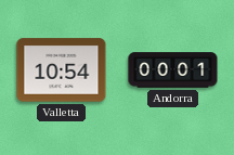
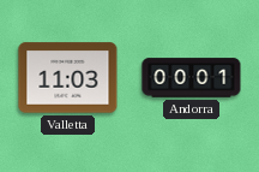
Valletta: 10:54 -> 11:03 (68, 78)
